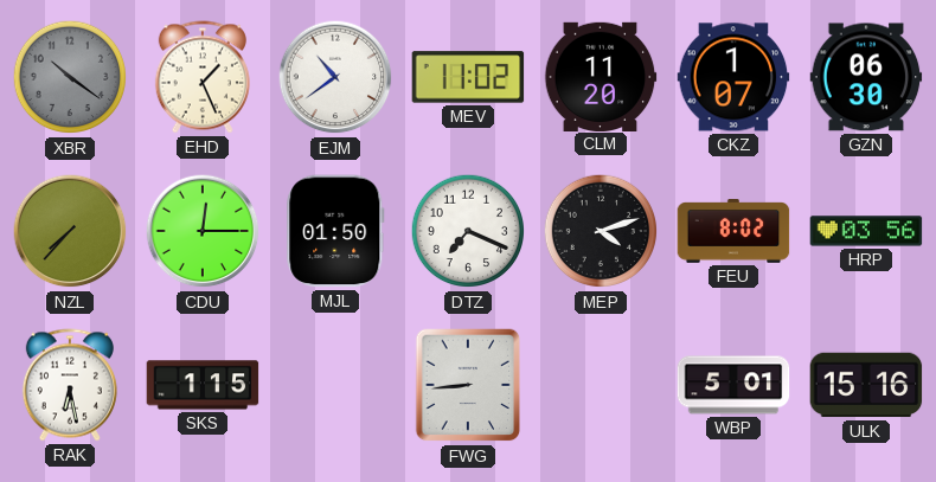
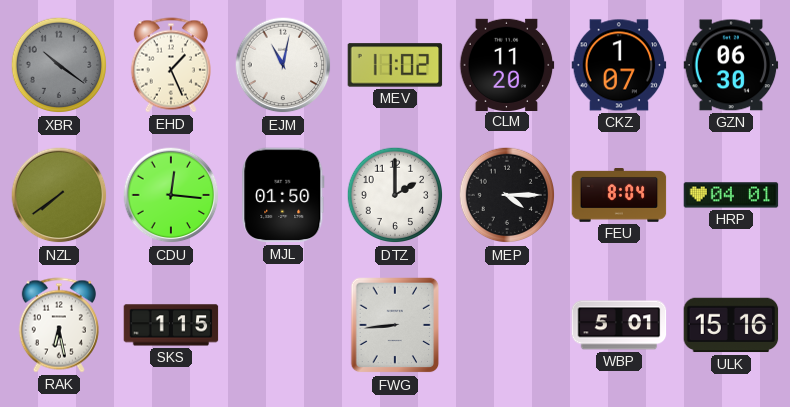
EJM: 10:39 -> 11:02 (283, 65)
NZL: 7:37 -> 7:39 (59, 195)
CDU: 12:15 -> 12:16 (171, 195)
DTZ: 7:19 -> 2:00 (395, 195)
MEP: 4:12 -> 4:15 (507, 195)
FEU: 8:02 -> 8:04 (619, 196)
HRP: 03:56 -> 04:01 (731, 195)
